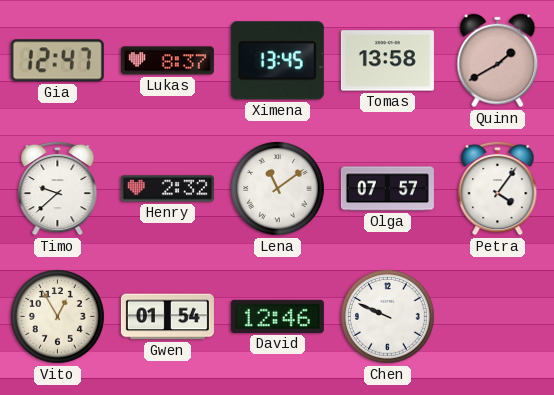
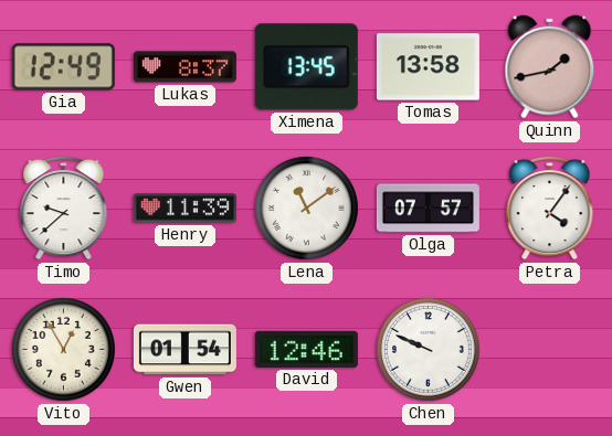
Gia: 12:47 -> 12:49 (63, 67)
Quinn: 1:40 -> 1:43 (550, 67)
Henry: 2:32 -> 11:39 (184, 209)
